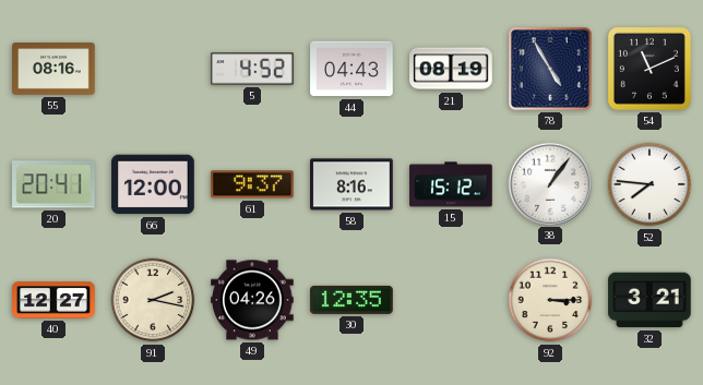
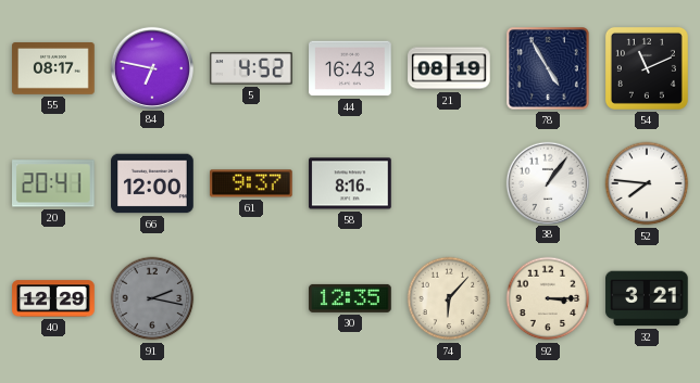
55: 08:16 -> 08:17 (53, 69)
84: none -> 6:47 (151, 67)
44: 04:43 -> 16:43 (350, 68)
15: 15:12 -> none (451, 184)
40: 12:27 -> 12:29 (53, 298)
91 dial: cream -> grey (152, 298)
49: 04:26 -> none (252, 300)
74: none -> 6:07 (449, 298)
